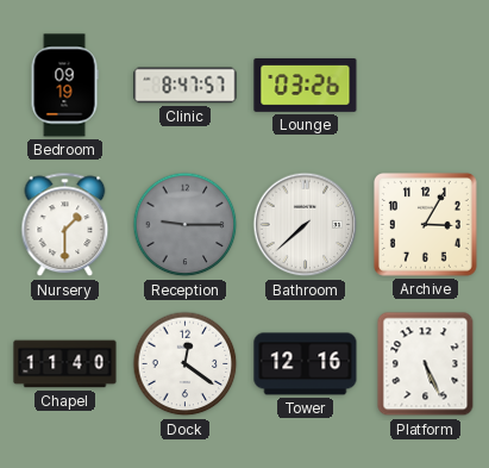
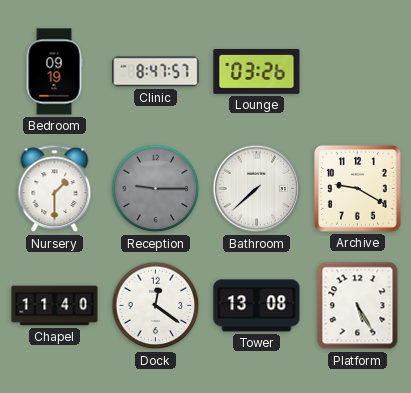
Archive: 3:05 -> 9:20 (357, 188)
Tower: 12:16 -> 13:08 (257, 306)
Platform: 5:26 -> 5:25 (358, 306)
